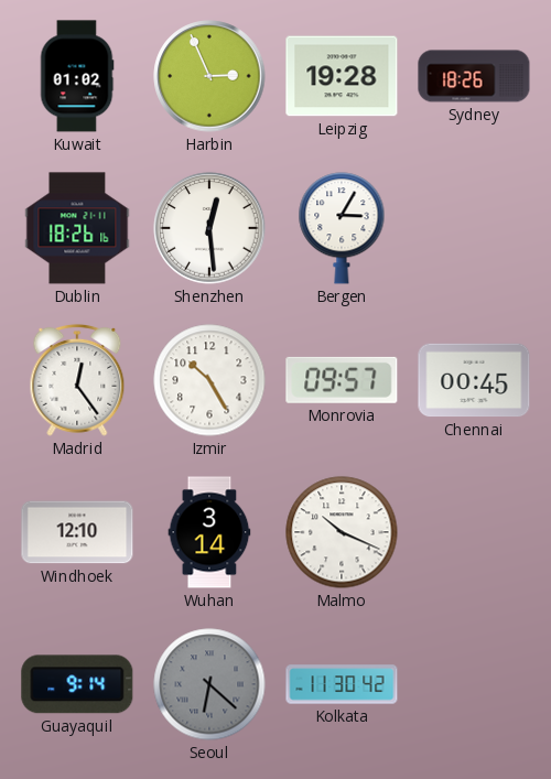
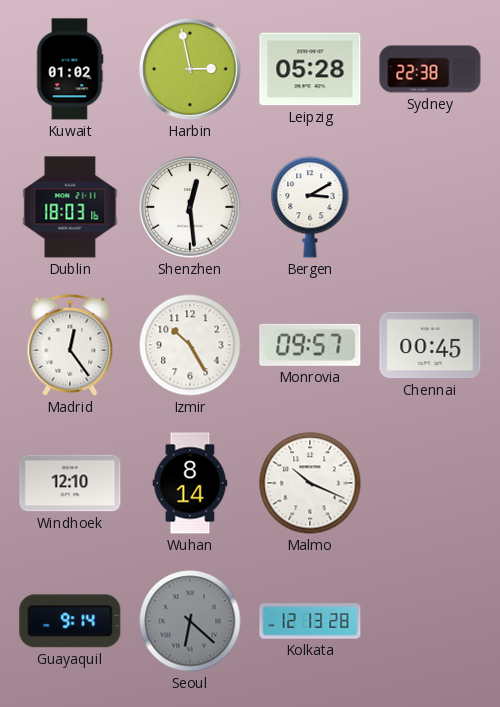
Harbin: 2:56 -> 2:58 (190, 69)
Leipzig: 19:28 -> 05:28 (310, 69)
Sydney: 18:26 -> 22:38 (430, 69)
Dublin: 18:26 -> 18:03 (70, 207)
Bergen: 3:05 -> 3:10 (310, 207)
Wuhan: 3:14 -> 8:14 (190, 483)
Kolkata: 11:30 -> 12:13 (310, 621)
